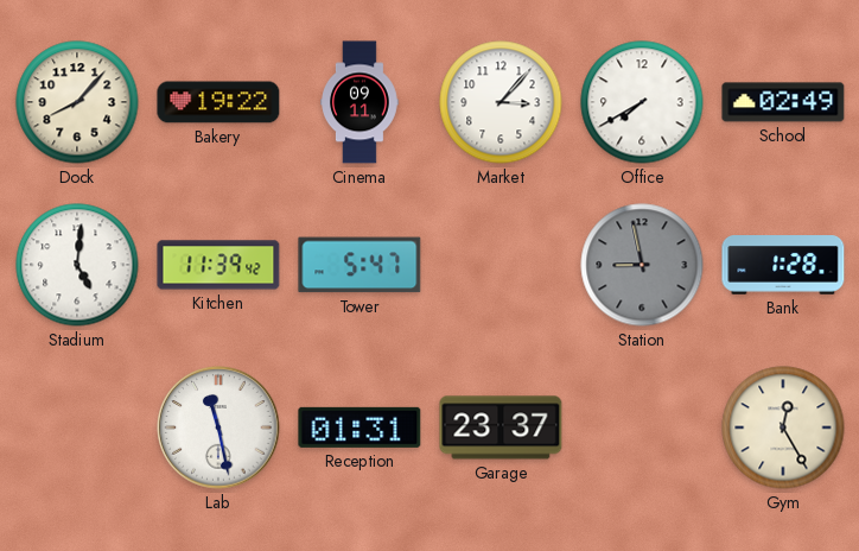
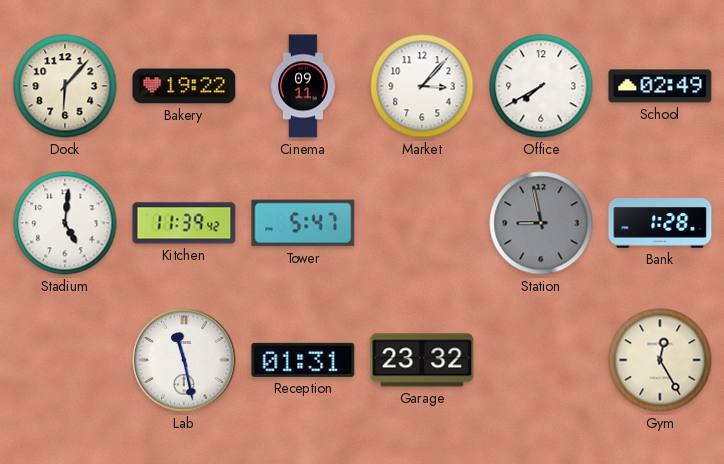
Dock: 8:07 -> 6:07 (65, 86)
Garage: 23:37 -> 23:32 (422, 360)
